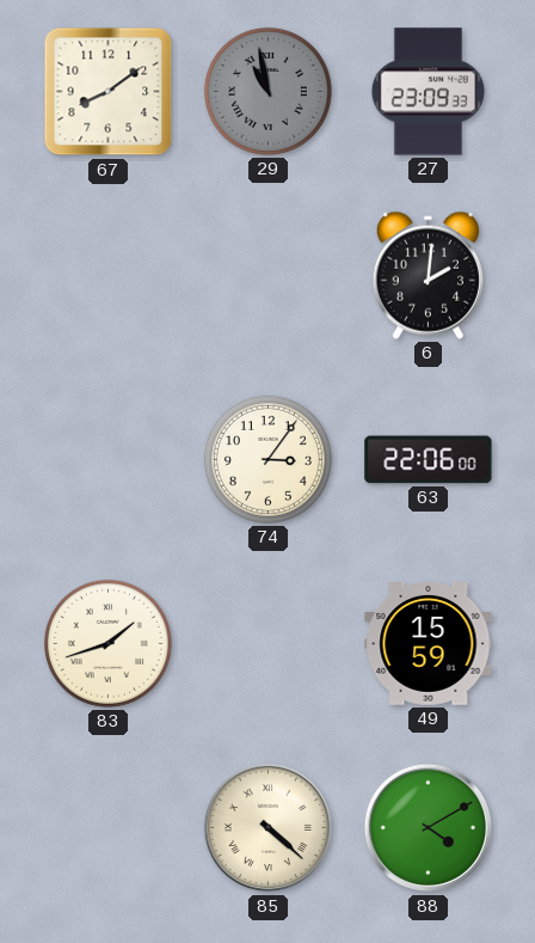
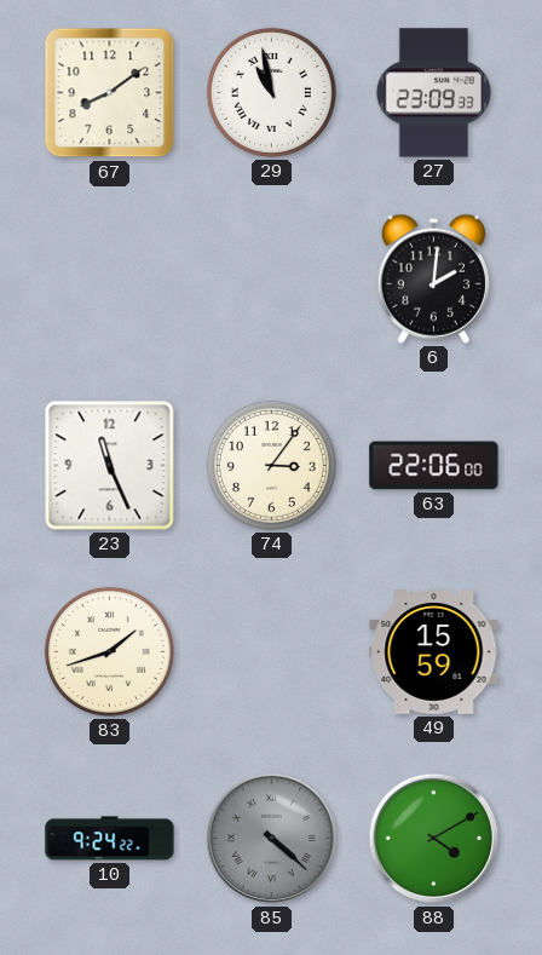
29 dial: grey -> white (271, 92)
23: none -> 11:26 (110, 466)
10: none -> 9:24 (110, 839)
85 dial: cream -> grey (272, 839)
